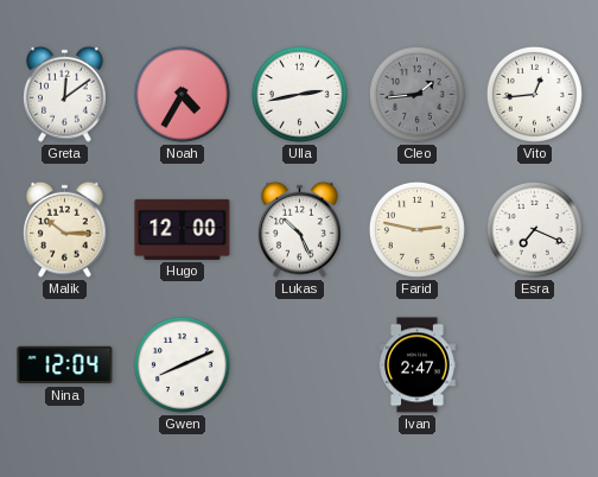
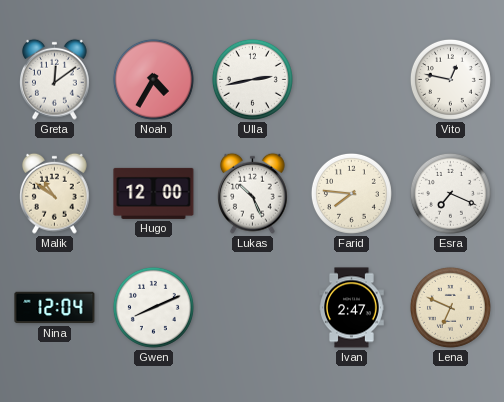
Cleo: 1:44 -> none (416, 94)
Vito: 12:44 -> 12:47 (450, 79)
Malik: 10:15 -> 10:51 (55, 193)
Farid: 2:47 -> 7:46 (351, 193)
Lena: none -> 6:49 (450, 307)
